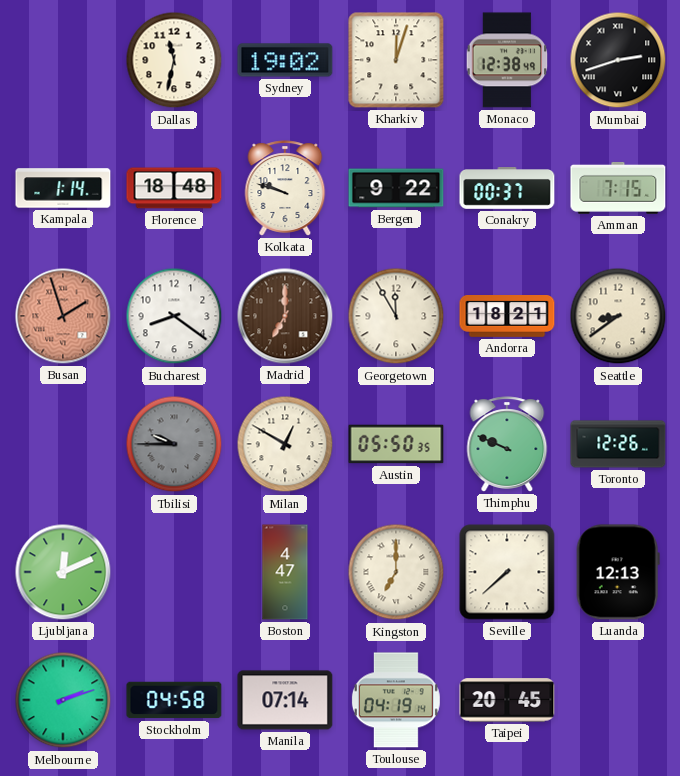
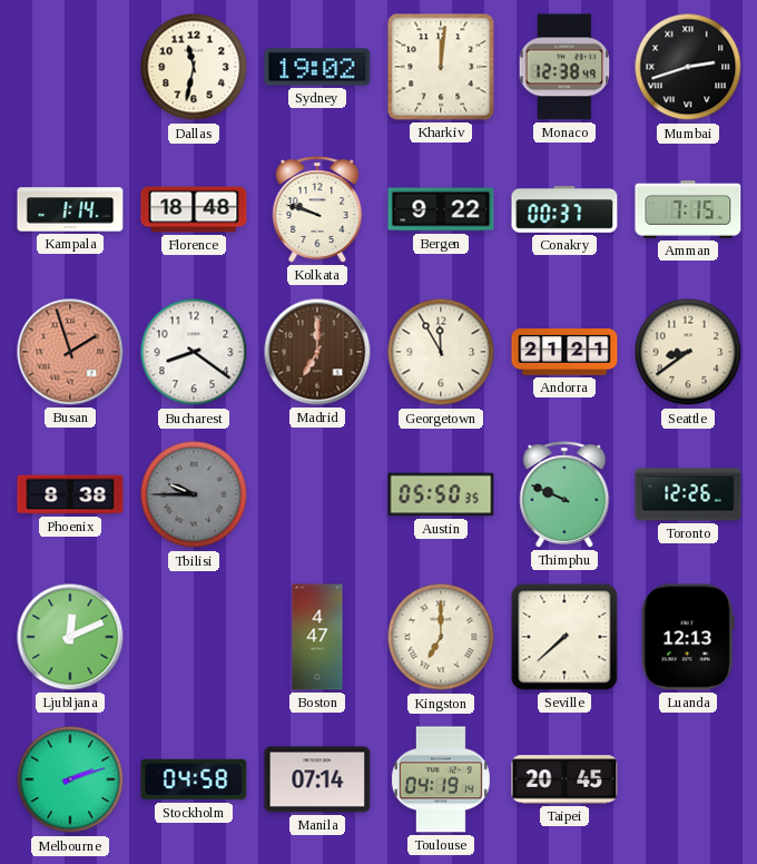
Kharkiv: 12:03 -> 12:01 (441, 67)
Andorra: 18:21 -> 21:21 (564, 353)
Phoenix: none -> 8:38 (70, 494)
Milan: 12:50 -> none (285, 444)
